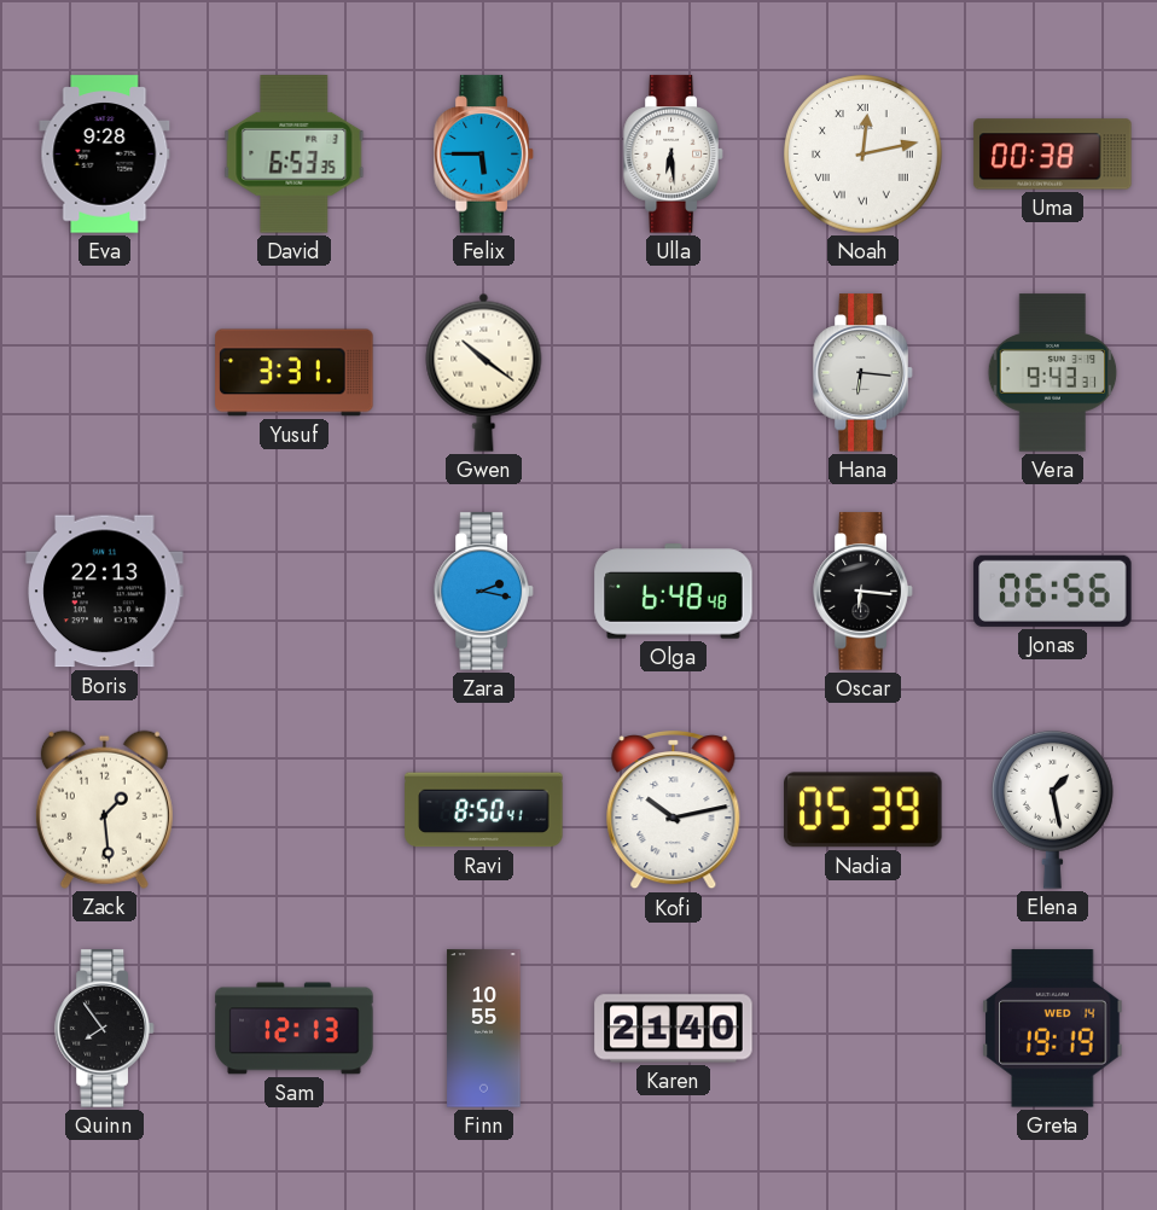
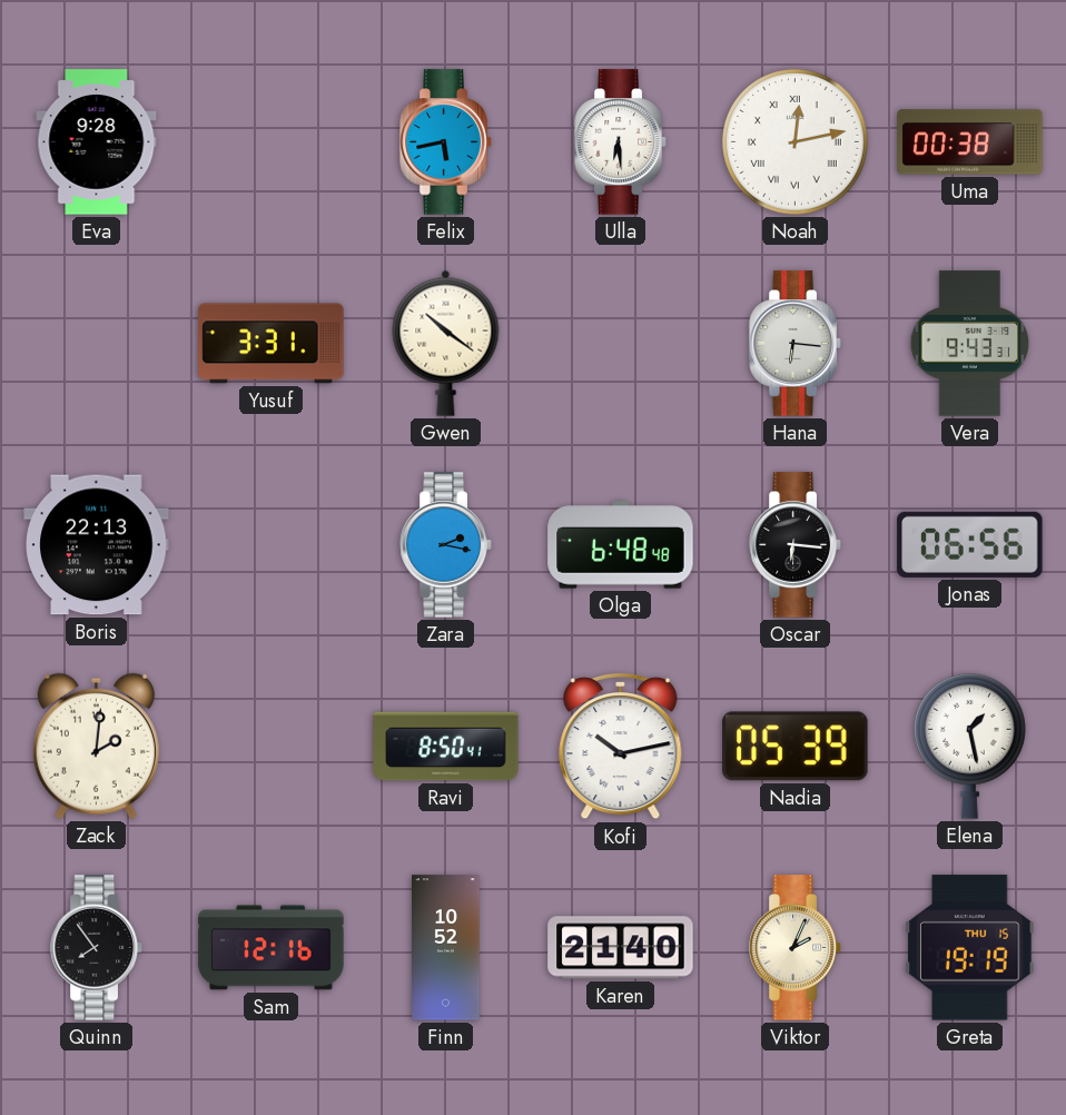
David: 6:53 -> none (295, 155)
Felix: 5:45 -> 5:43 (446, 142)
Zack: 1:29 -> 2:01 (96, 746)
Sam: 12:13 -> 12:16 (272, 948)
Finn: 10:55 -> 10:52 (446, 948)
Viktor: none -> 2:04 (796, 948)
Greta date: WED 14 -> THU 15 (970, 948)
